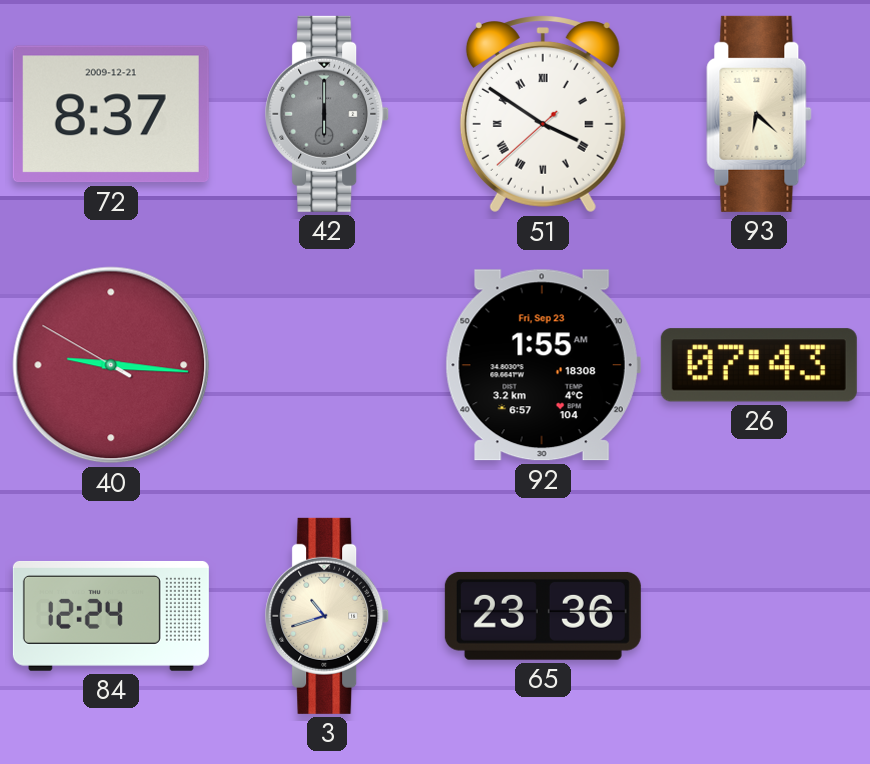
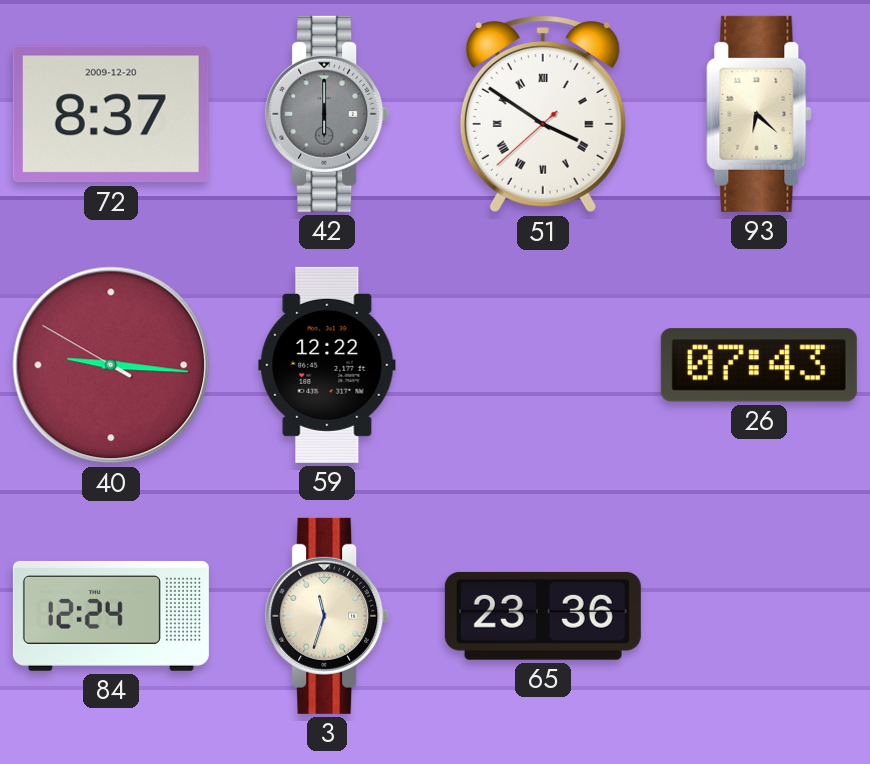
72 date: 2009-12-21 -> 2009-12-20 (111, 114)
59: none -> 12:22 (327, 365)
92: 1:55 -> none (543, 365)
3: 10:42 -> 11:33 (328, 616)
